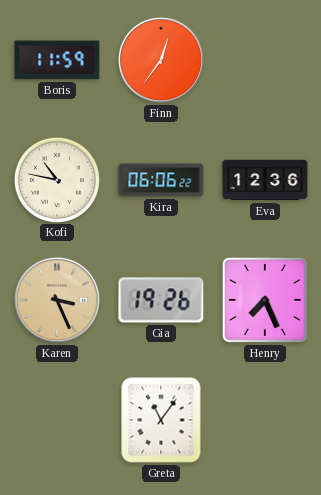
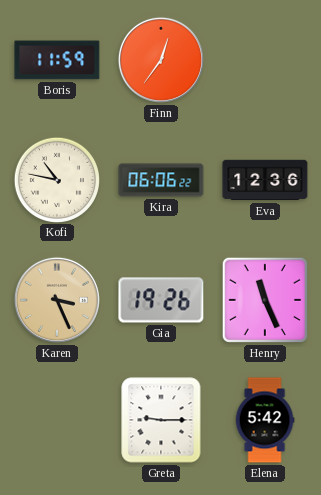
Henry: 7:26 -> 11:26 (265, 300)
Greta: 11:06 -> 9:15 (161, 420)
Elena: none -> 5:42 (265, 420)
